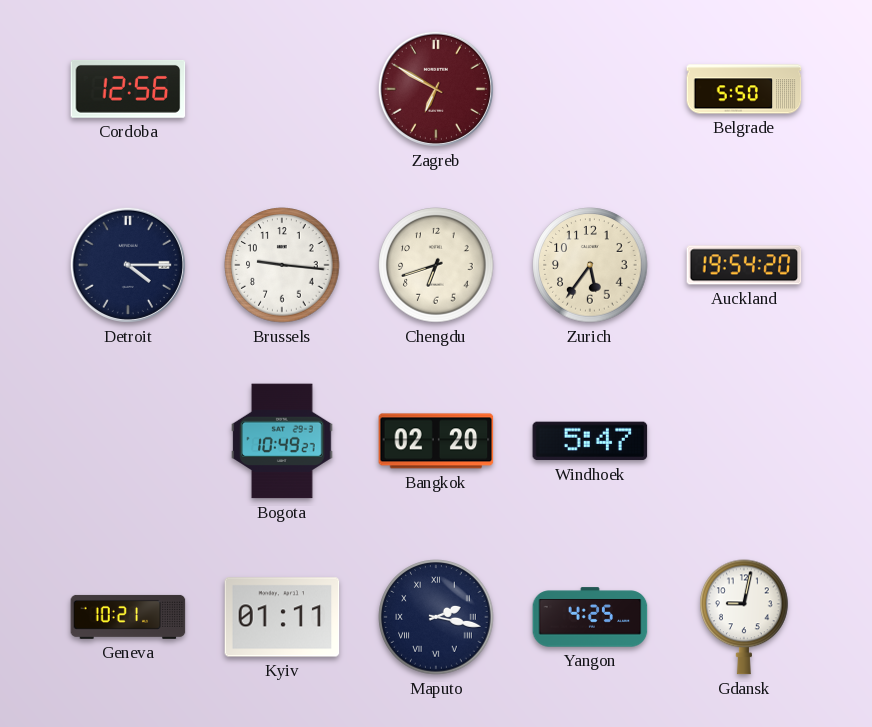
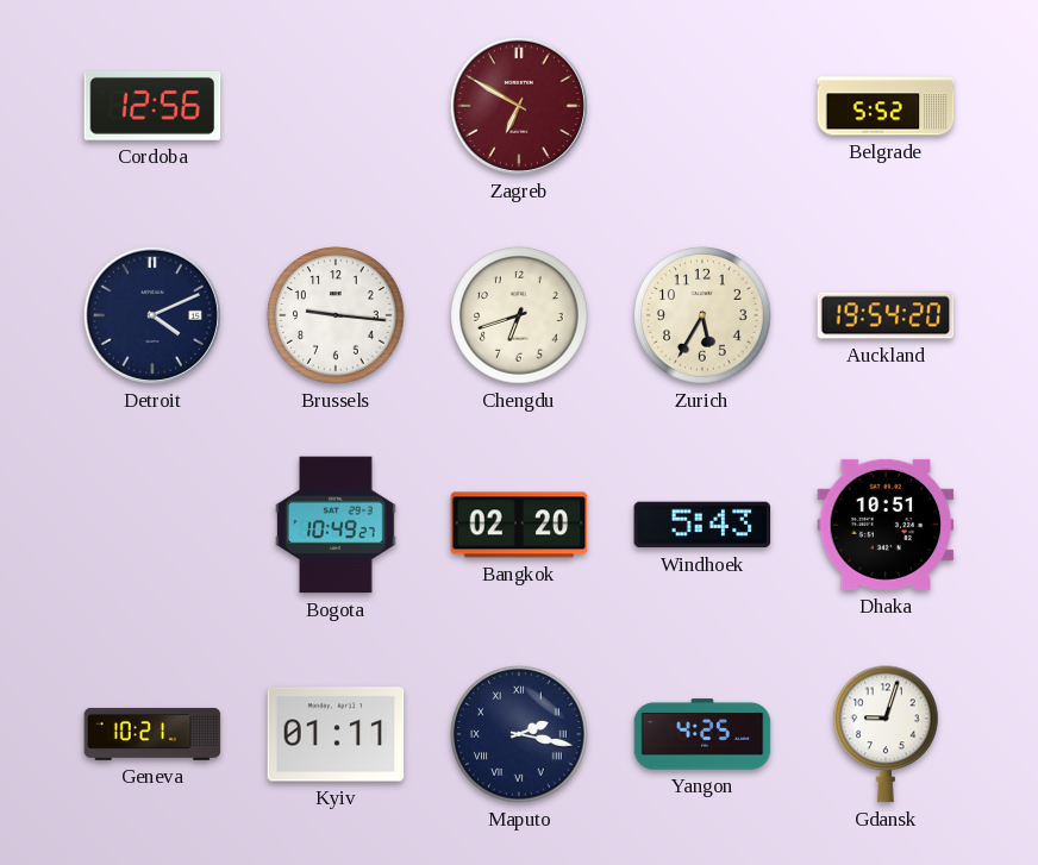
Belgrade: 5:50 -> 5:52 (886, 106)
Detroit: 4:15 -> 4:11 (152, 315)
Zurich: 5:36 -> 5:35 (702, 315)
Windhoek: 5:47 -> 5:43 (702, 525)
Dhaka: none -> 10:51 (886, 525)
Gdansk: 9:02 -> 9:03 (886, 734)
